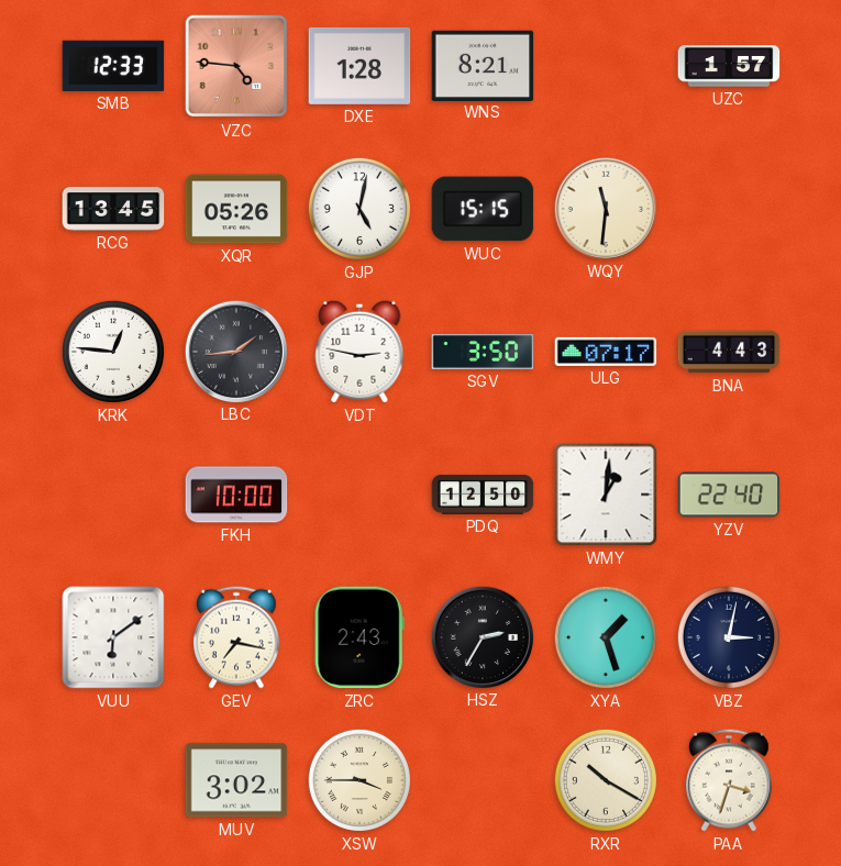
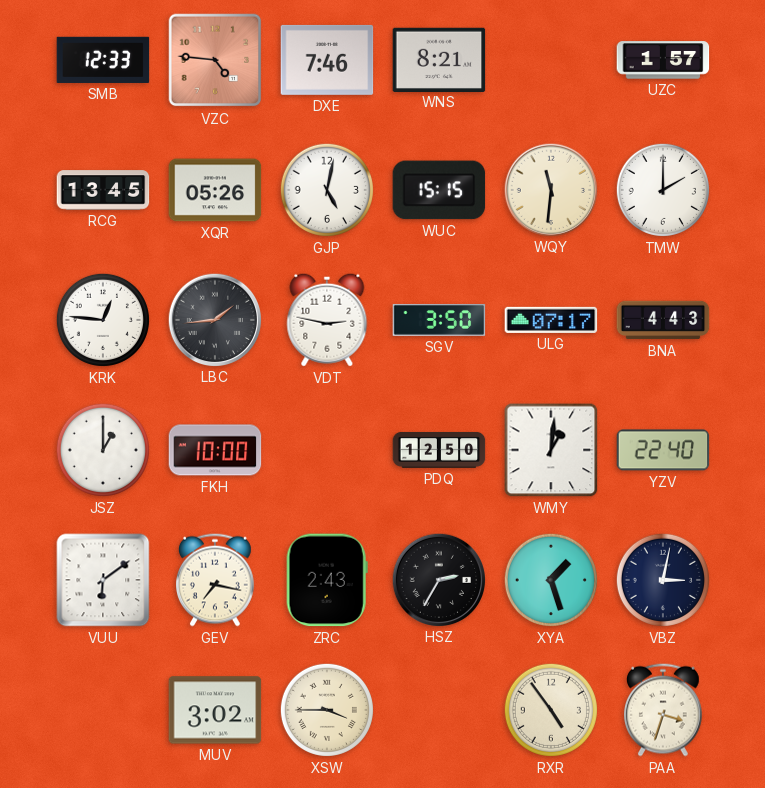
DXE: 1:28 -> 7:46 (327, 60)
TMW: none -> 2:00 (663, 190)
JSZ: none -> 1:00 (103, 450)
RXR: 10:20 -> 4:54 (551, 710)
